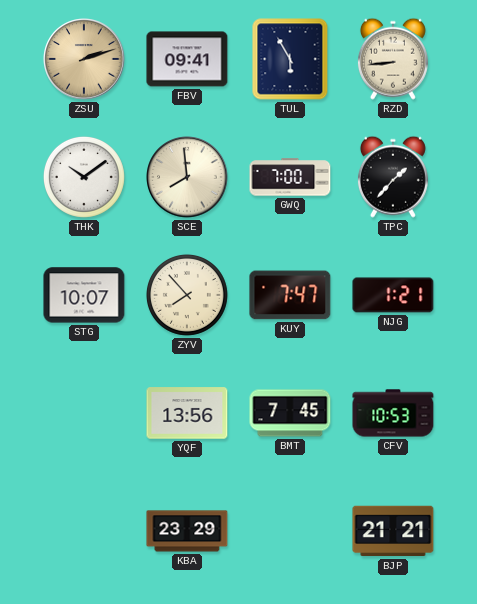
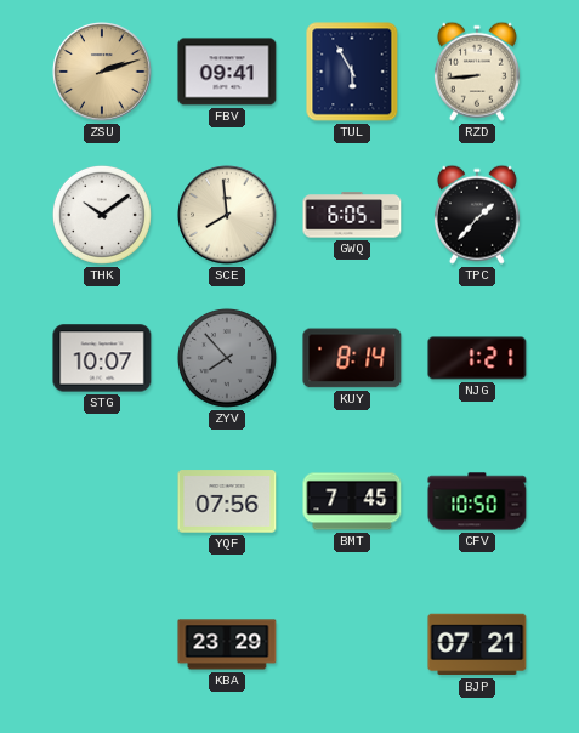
GWQ: 7:00 -> 6:05 (352, 215)
ZYV dial: cream -> grey (227, 358)
KUY: 7:47 -> 8:14 (352, 358)
YQF: 13:56 -> 07:56 (227, 501)
CFV: 10:53 -> 10:50 (477, 501)
BJP: 21:21 -> 07:21 (477, 644)
